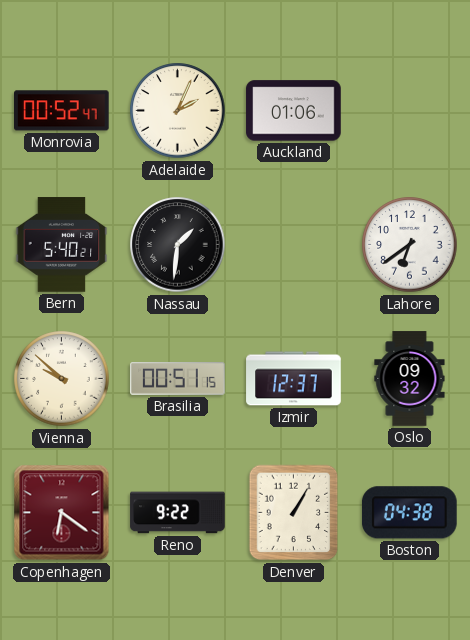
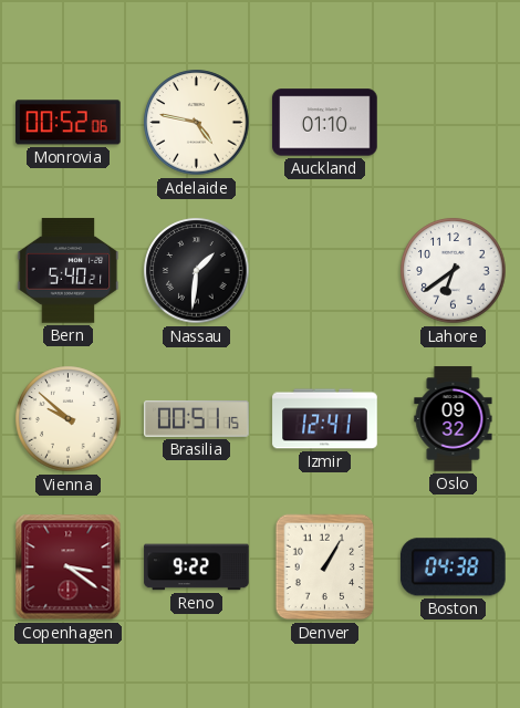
Monrovia: 00:52:47 -> 00:52:06 (69, 123)
Adelaide: 2:04 -> 4:47 (197, 123)
Auckland: 01:06 -> 01:10 (325, 123)
Izmir: 12:37 -> 12:41 (325, 419)
Copenhagen: 6:21 -> 3:21 (69, 568)
